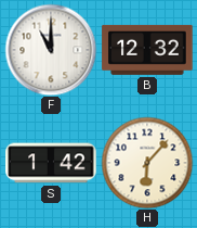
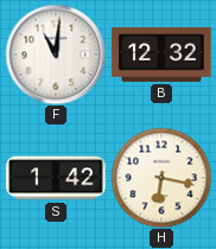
F: 11:00 -> 11:01 (56, 55)
H: 6:07 -> 6:17 (161, 178)
